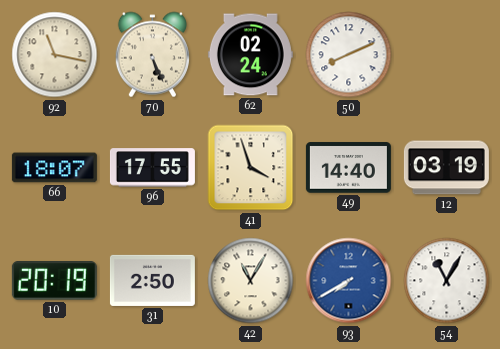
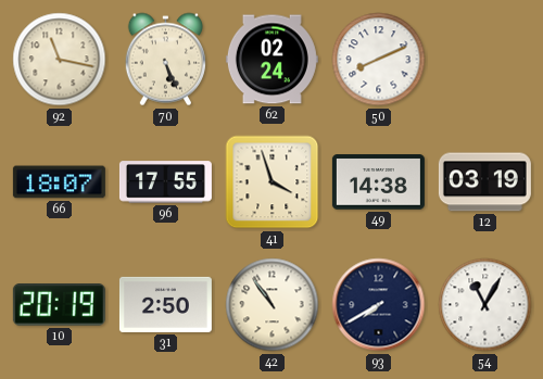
49: 14:40 -> 14:38 (378, 182)
42: 11:05 -> 10:54 (273, 305)
93 dial: blue -> navy (379, 305)
